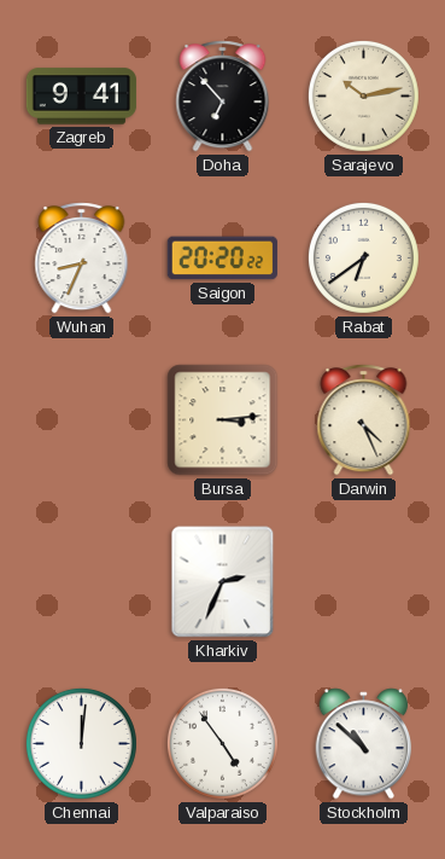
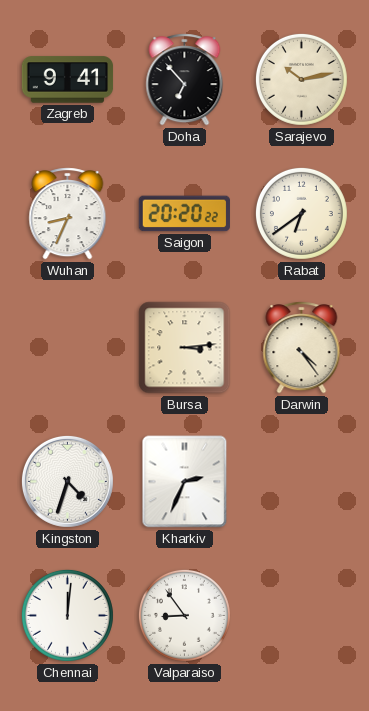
Darwin: 4:26 -> 4:24 (302, 348)
Kingston: none -> 4:33 (67, 481)
Valparaiso: 4:54 -> 8:54 (184, 615)
Stockholm: 10:52 -> none (364, 744)
